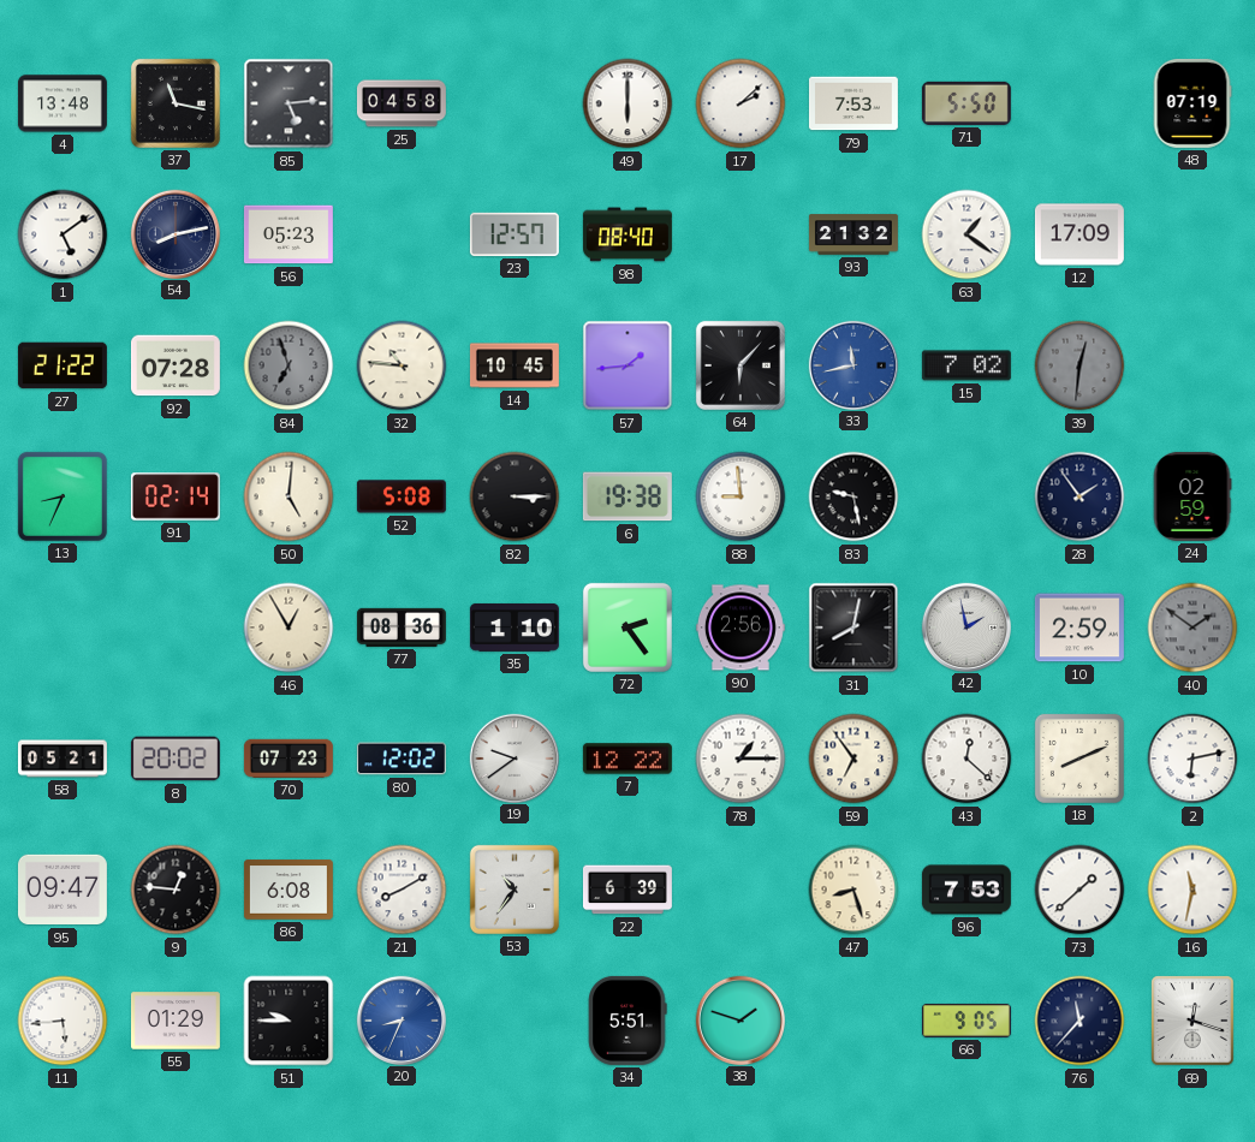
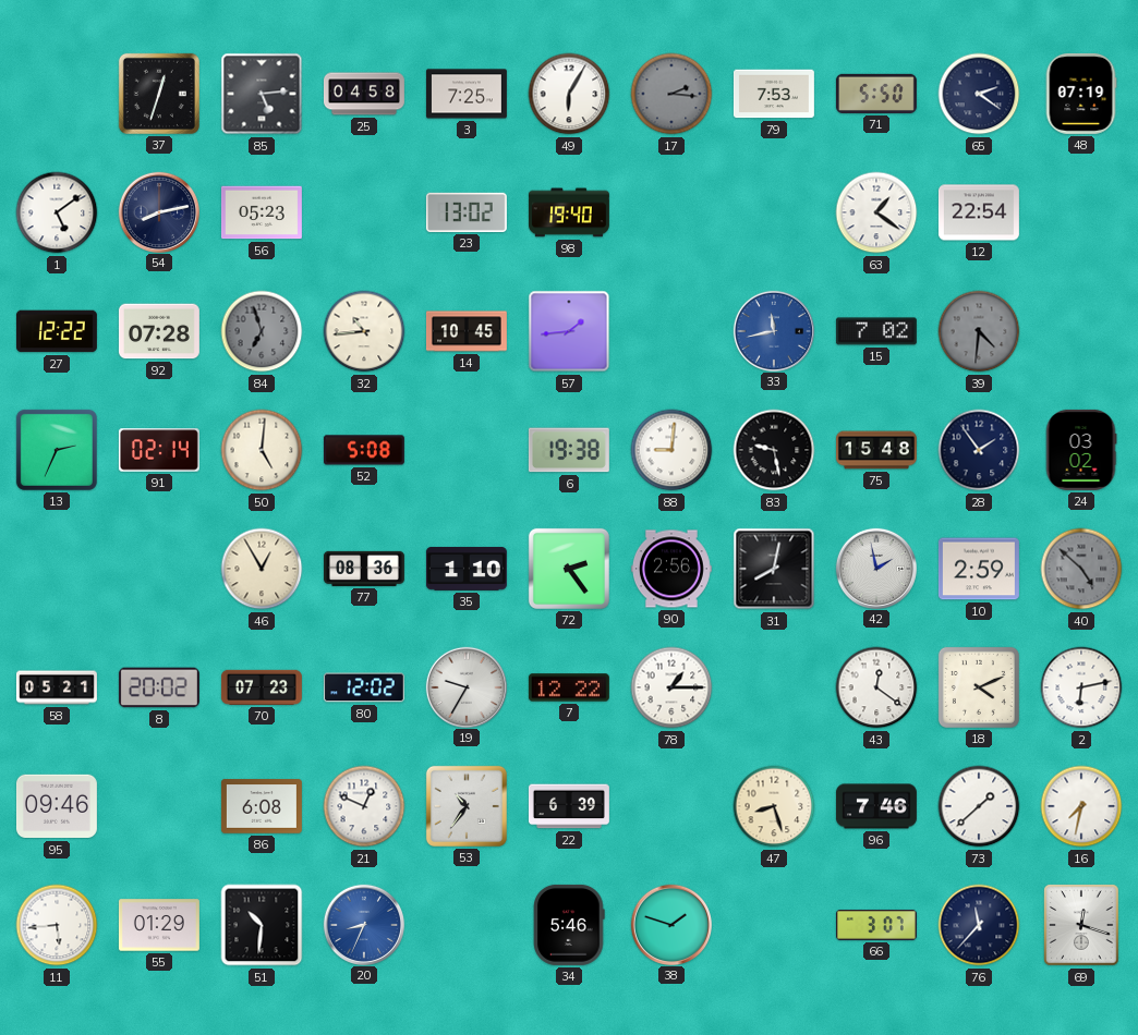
4: 13:48 -> none (63, 103)
37: 11:17 -> 12:33 (159, 94)
3: none -> 7:25 (467, 94)
49: 6:00 -> 6:05 (569, 94)
17: 2:08 -> 2:16 (671, 94)
17 dial: white -> grey (671, 94)
65: none -> 2:21 (979, 94)
23: 12:57 -> 13:02 (467, 212)
98: 08:40 -> 19:40 (569, 212)
93: 21:32 -> none (853, 234)
12: 17:09 -> 22:54 (979, 212)
27: 21:22 -> 12:22 (57, 331)
32: 10:46 -> 10:44 (364, 331)
64: 6:07 -> none (740, 365)
39: 12:31 -> 4:31 (979, 331)
13: 8:34 -> 2:34 (57, 450)
82: 3:15 -> none (515, 496)
88: 8:59 -> 9:01 (671, 450)
75: none -> 15:48 (876, 450)
24: 02:59 -> 03:02 (1081, 450)
40: 1:51 -> 4:52 (1081, 569)
19: 9:39 -> 9:35 (465, 686)
59: 6:54 -> none (853, 759)
43: 12:22 -> 12:21 (876, 687)
18: 8:11 -> 4:11 (979, 687)
95: 09:47 -> 09:46 (57, 806)
9: 12:46 -> none (176, 890)
21: 8:10 -> 12:49 (364, 806)
96: 7:53 -> 7:46 (876, 806)
16: 11:32 -> 7:32 (1081, 806)
51: 9:45 -> 10:31 (262, 925)
34: 5:51 -> 5:46 (569, 925)
66: 9:05 -> 3:07 (876, 925)
